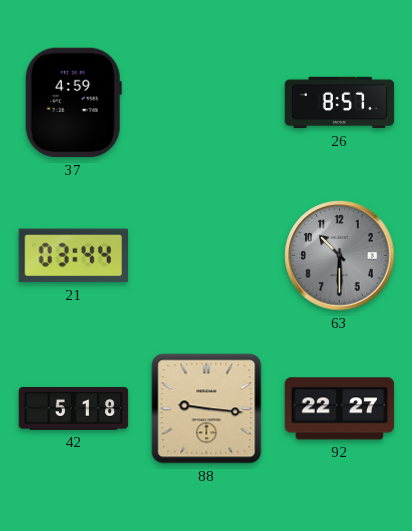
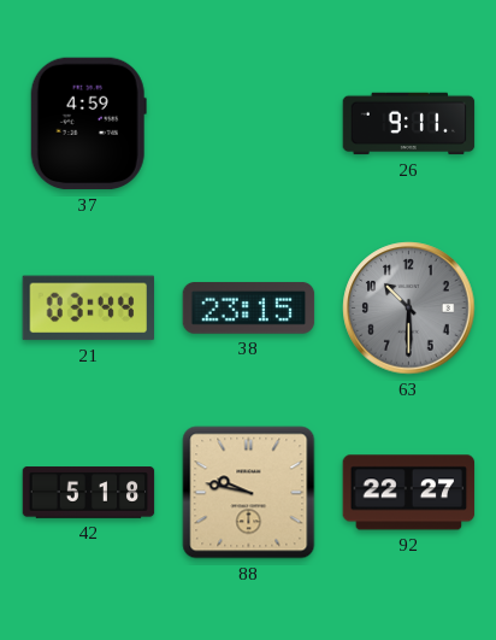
26: 8:57 -> 9:11 (409, 124)
38: none -> 23:15 (249, 309)
88: 9:16 -> 9:47 (249, 493)
